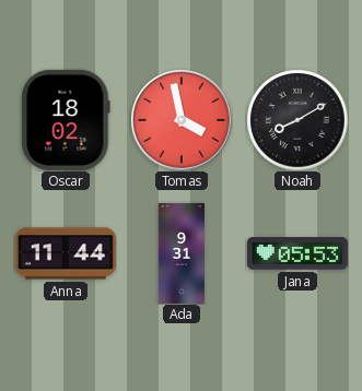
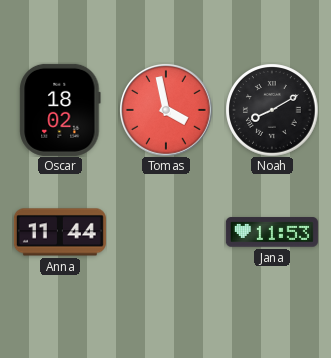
Ada: 9:31 -> none (182, 253)
Jana: 05:53 -> 11:53 (272, 232)
